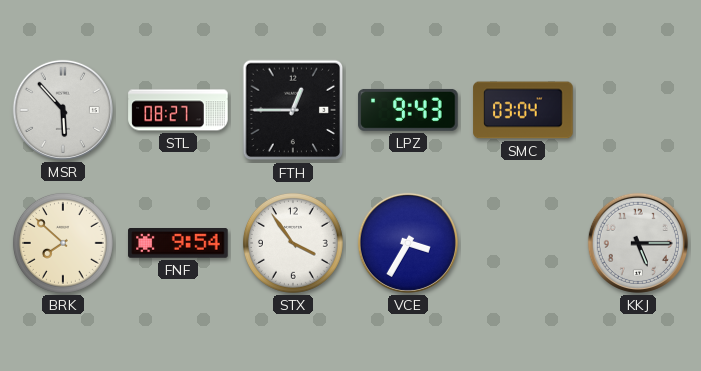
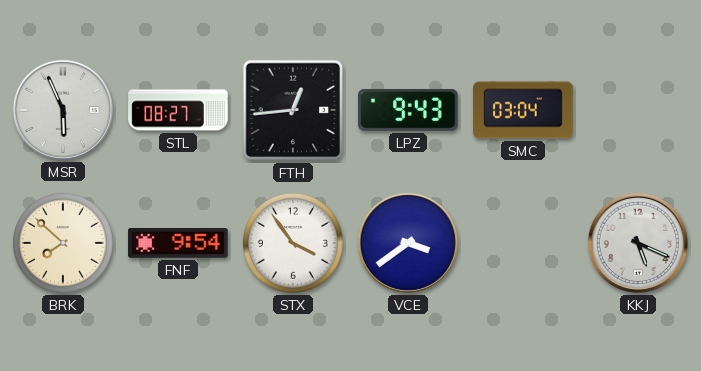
MSR: 5:53 -> 5:56 (63, 110)
FTH: 12:45 -> 12:44 (293, 110)
VCE: 3:35 -> 3:39 (408, 243)
KKJ: 5:15 -> 5:19 (638, 243)
